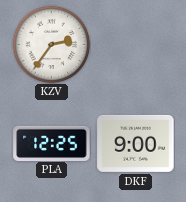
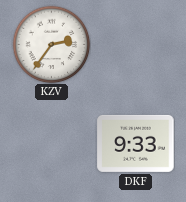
PLA: 12:25 -> none (52, 143)
DKF: 9:00 -> 9:33 (136, 143)
